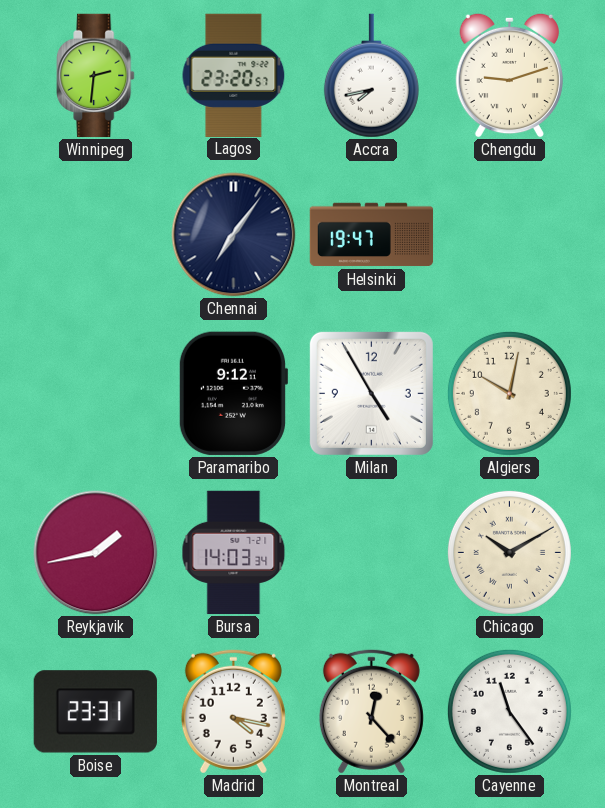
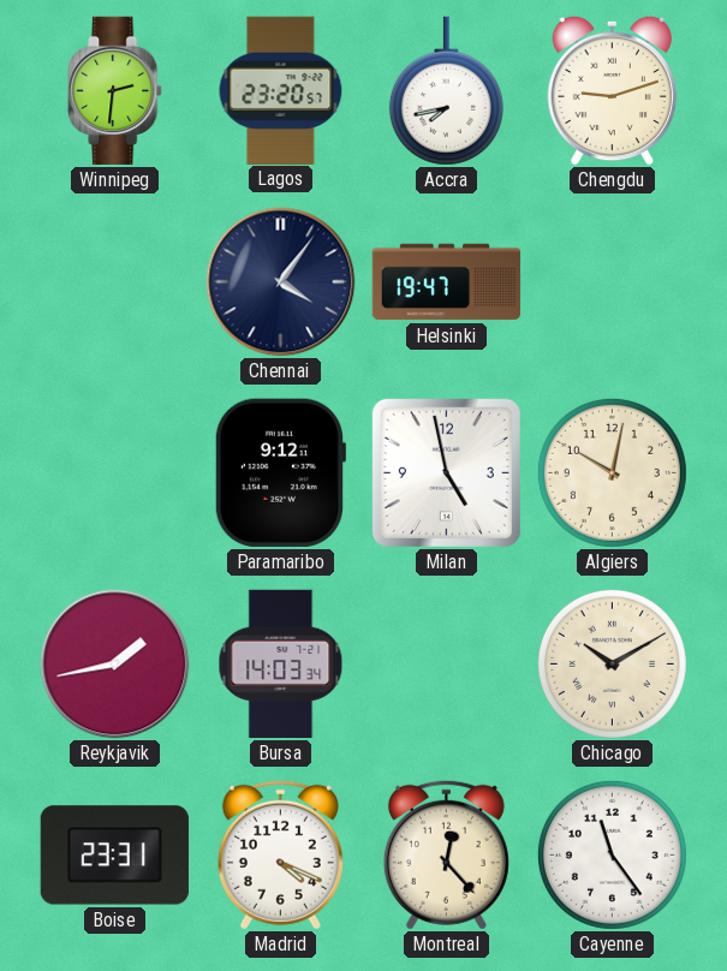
Chennai: 7:06 -> 4:06 (281, 282)
Milan: 4:55 -> 4:58 (446, 472)
Madrid: 4:17 -> 4:19 (280, 854)
